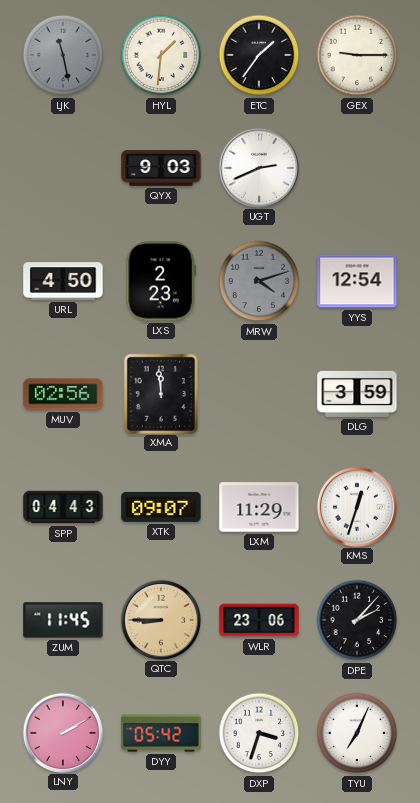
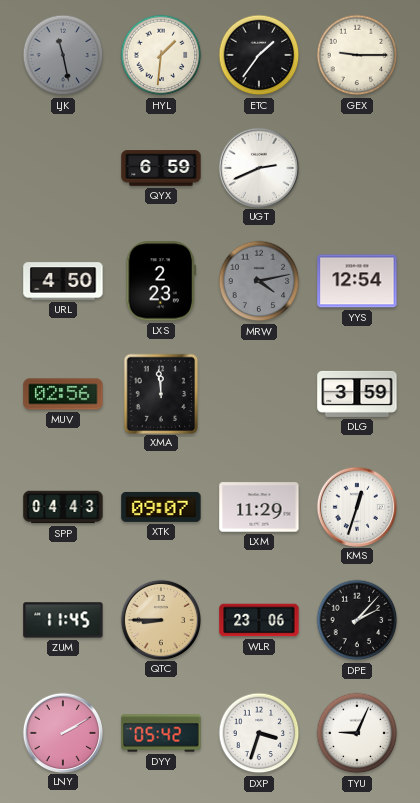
QYX: 9:03 -> 6:59 (161, 168)
MRW: 4:12 -> 4:13 (259, 281)
TYU: 7:04 -> 9:04 (357, 733)
